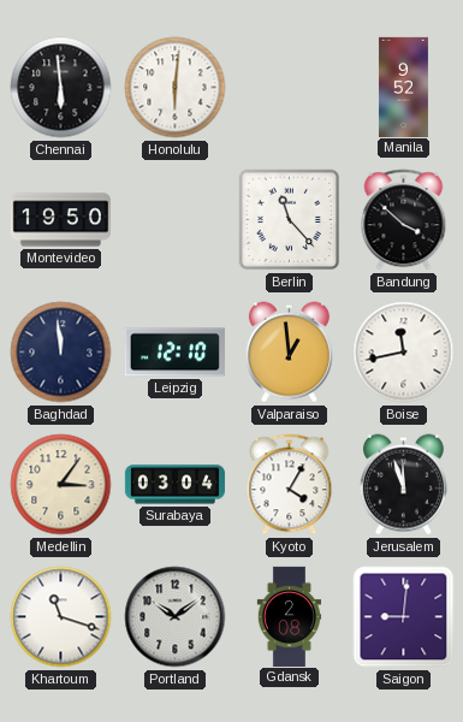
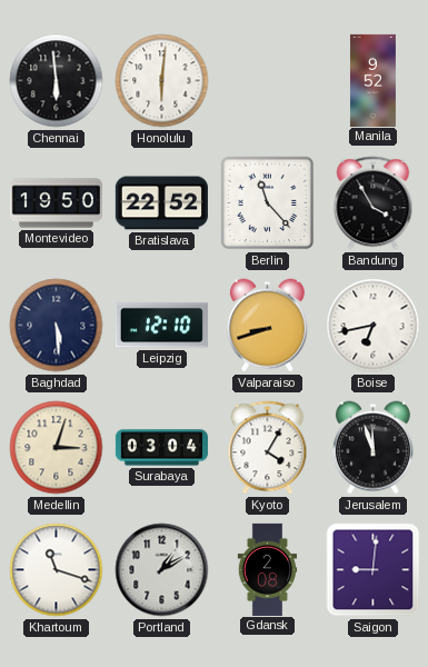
Bratislava: none -> 22:52 (161, 203)
Bandung: 3:52 -> 3:55 (374, 203)
Baghdad: 11:59 -> 5:29 (57, 326)
Valparaiso: 12:59 -> 8:42 (267, 326)
Boise: 11:43 -> 6:43 (374, 326)
Medellin: 3:06 -> 3:03 (57, 448)
Portland: 10:09 -> 1:10 (162, 570)
